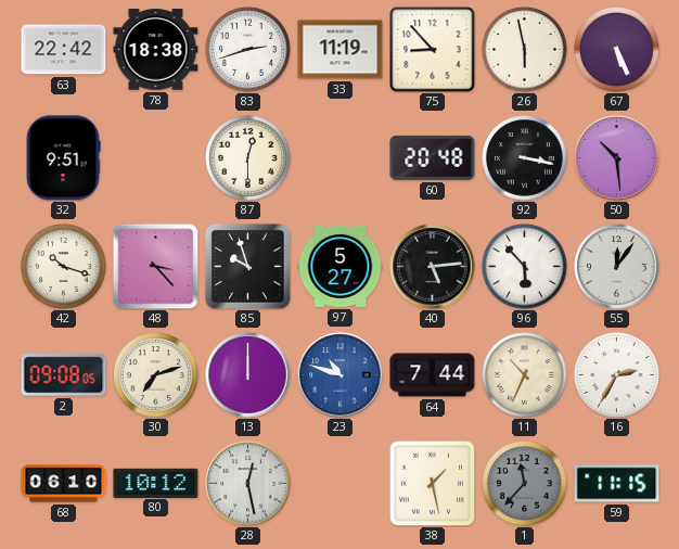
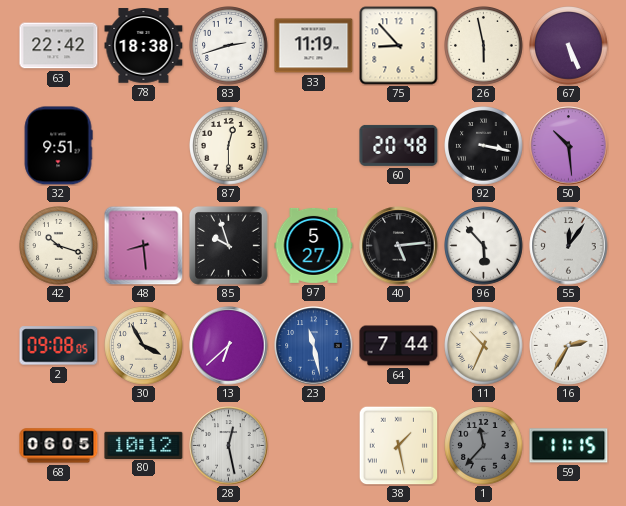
48: 3:23 -> 8:29 (143, 245)
30: 7:12 -> 3:55 (144, 346)
13: 12:00 -> 6:38 (229, 346)
23: 10:48 -> 11:28 (314, 346)
68: 06:10 -> 06:05 (59, 446)
